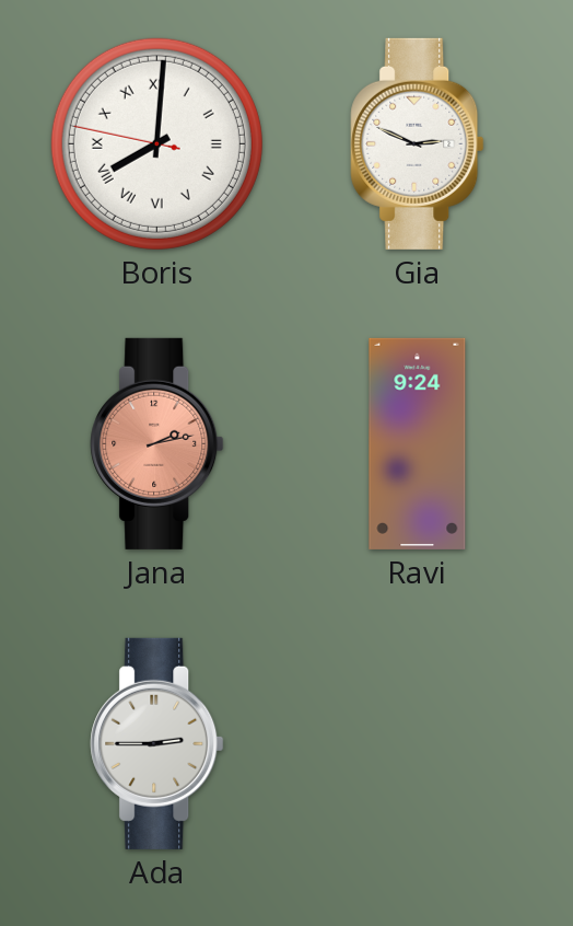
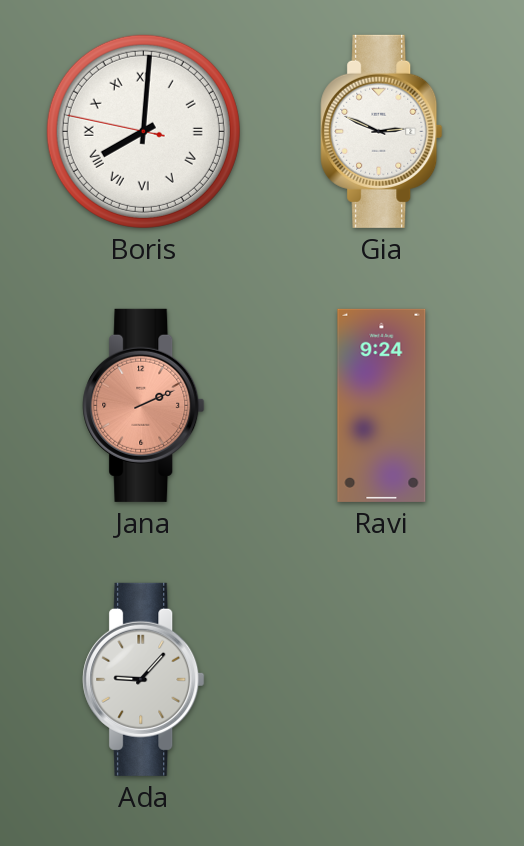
Jana: 2:13 -> 2:11 (144, 405)
Ada: 2:45 -> 9:07 (144, 679)
